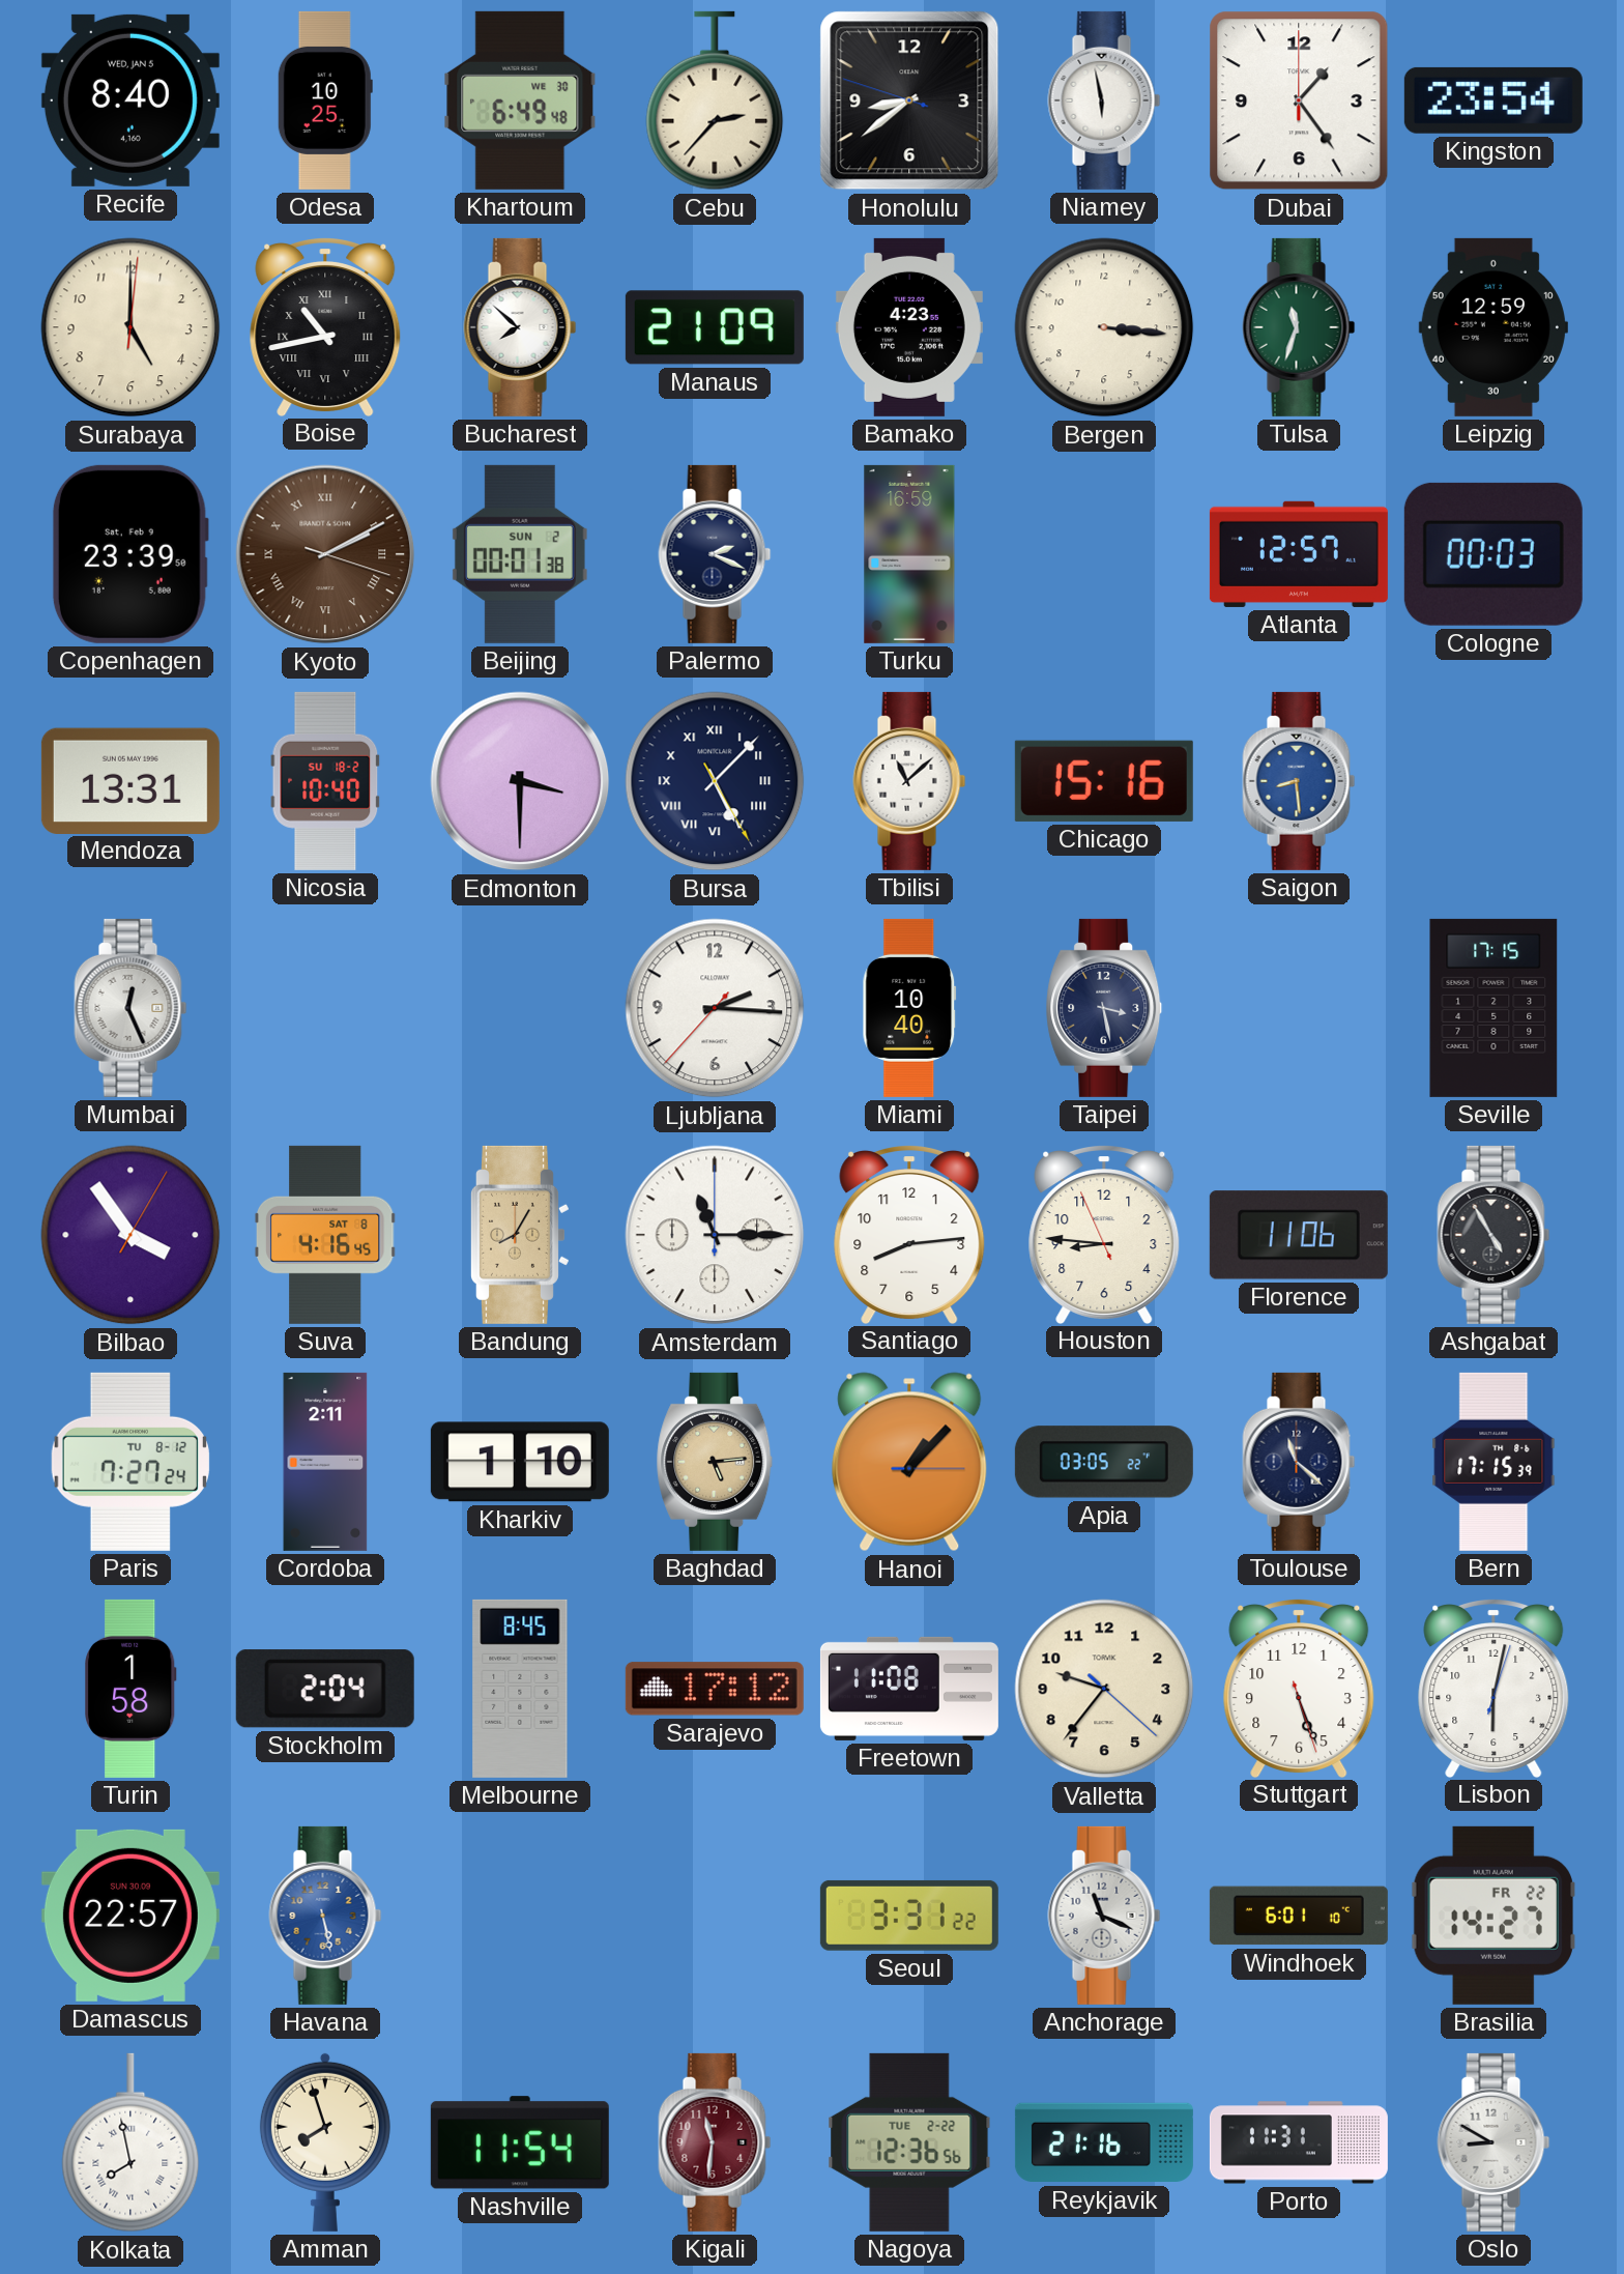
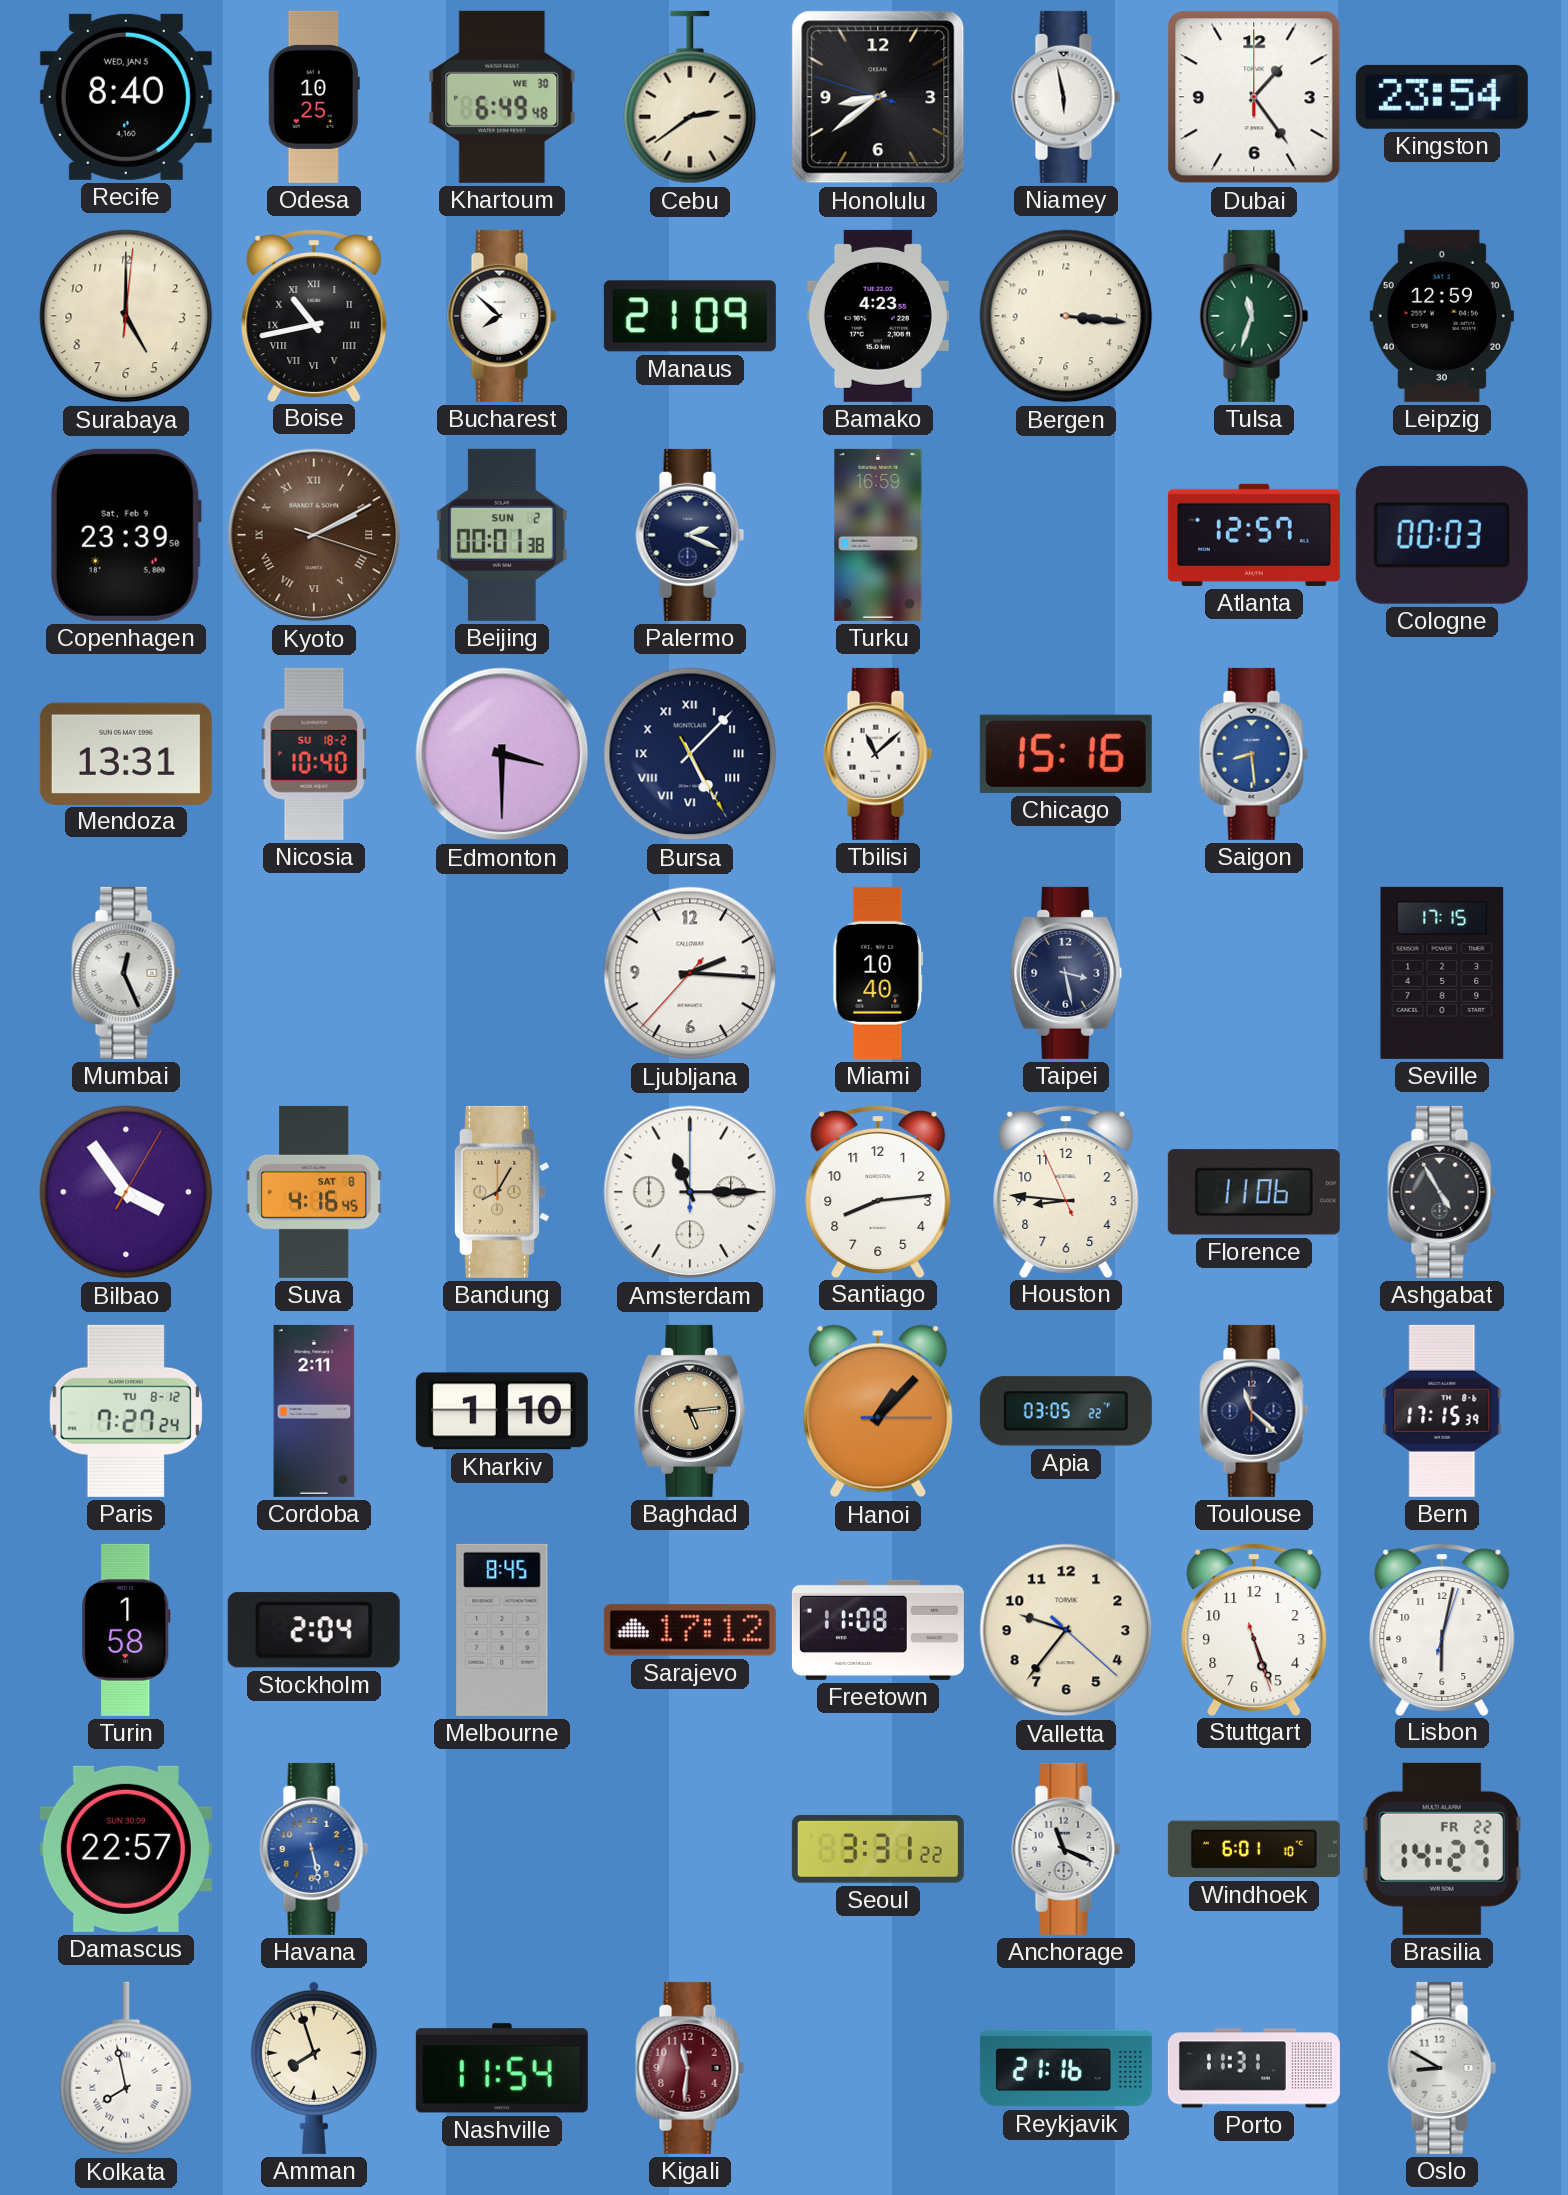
Cebu: 2:37 -> 2:39 (690, 97)
Nagoya: 12:36 -> none (909, 2142)
